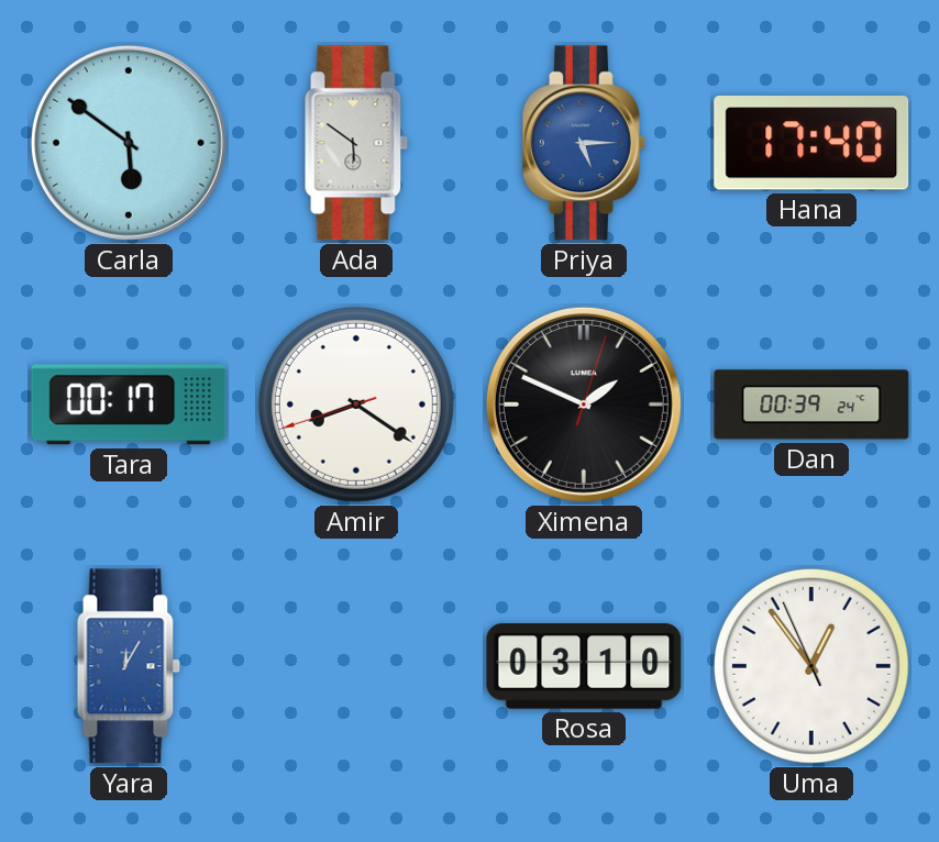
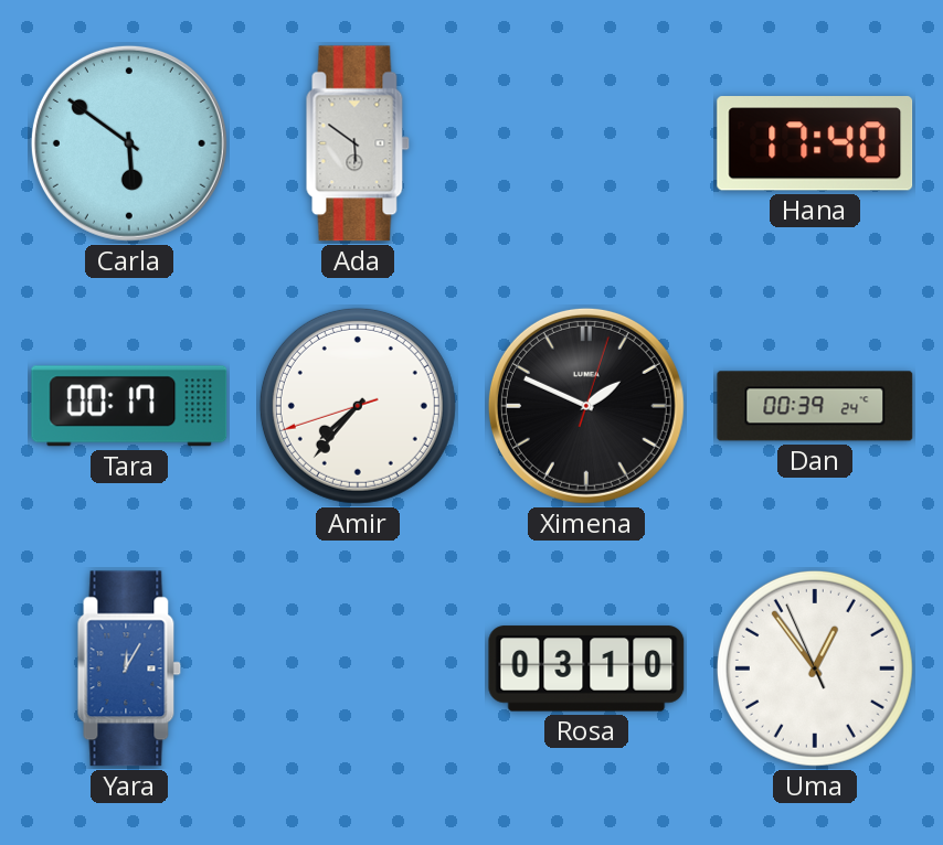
Priya: 5:15 -> none (584, 143)
Amir: 8:20 -> 7:36 (358, 406)
